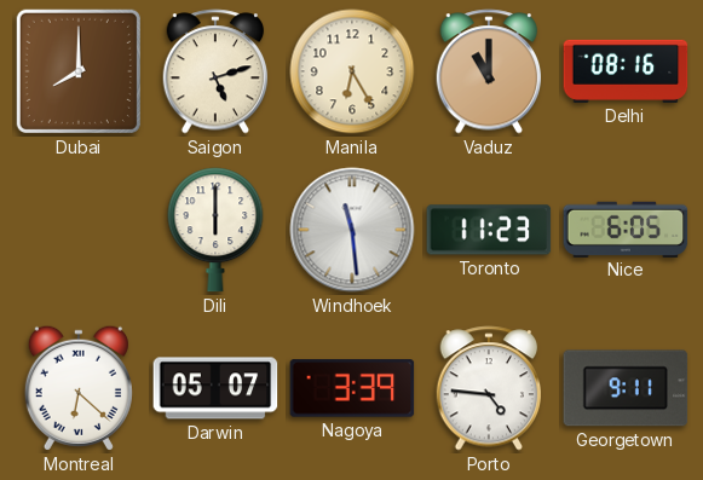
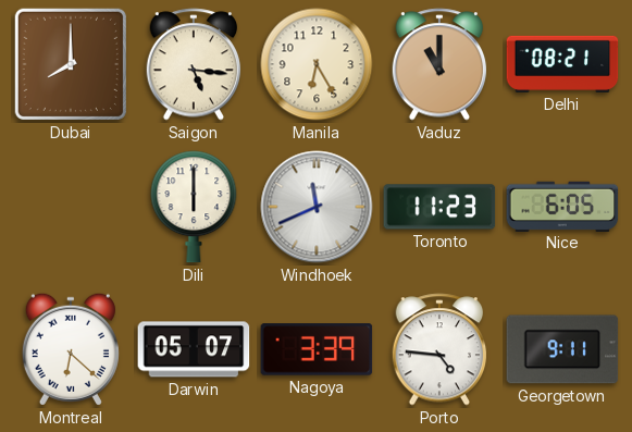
Saigon: 5:12 -> 5:16 (194, 64)
Delhi: 08:16 -> 08:21 (562, 64)
Windhoek: 11:29 -> 11:41 (317, 207)
